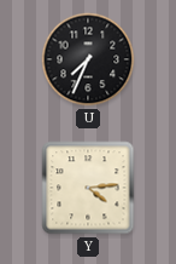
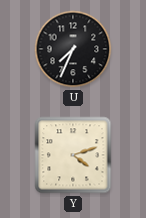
Y: 4:14 -> 4:12 (73, 155)
